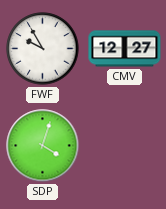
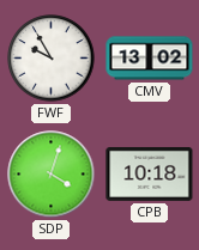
CMV: 12:27 -> 13:02 (150, 59)
CPB: none -> 10:18 (150, 173)
